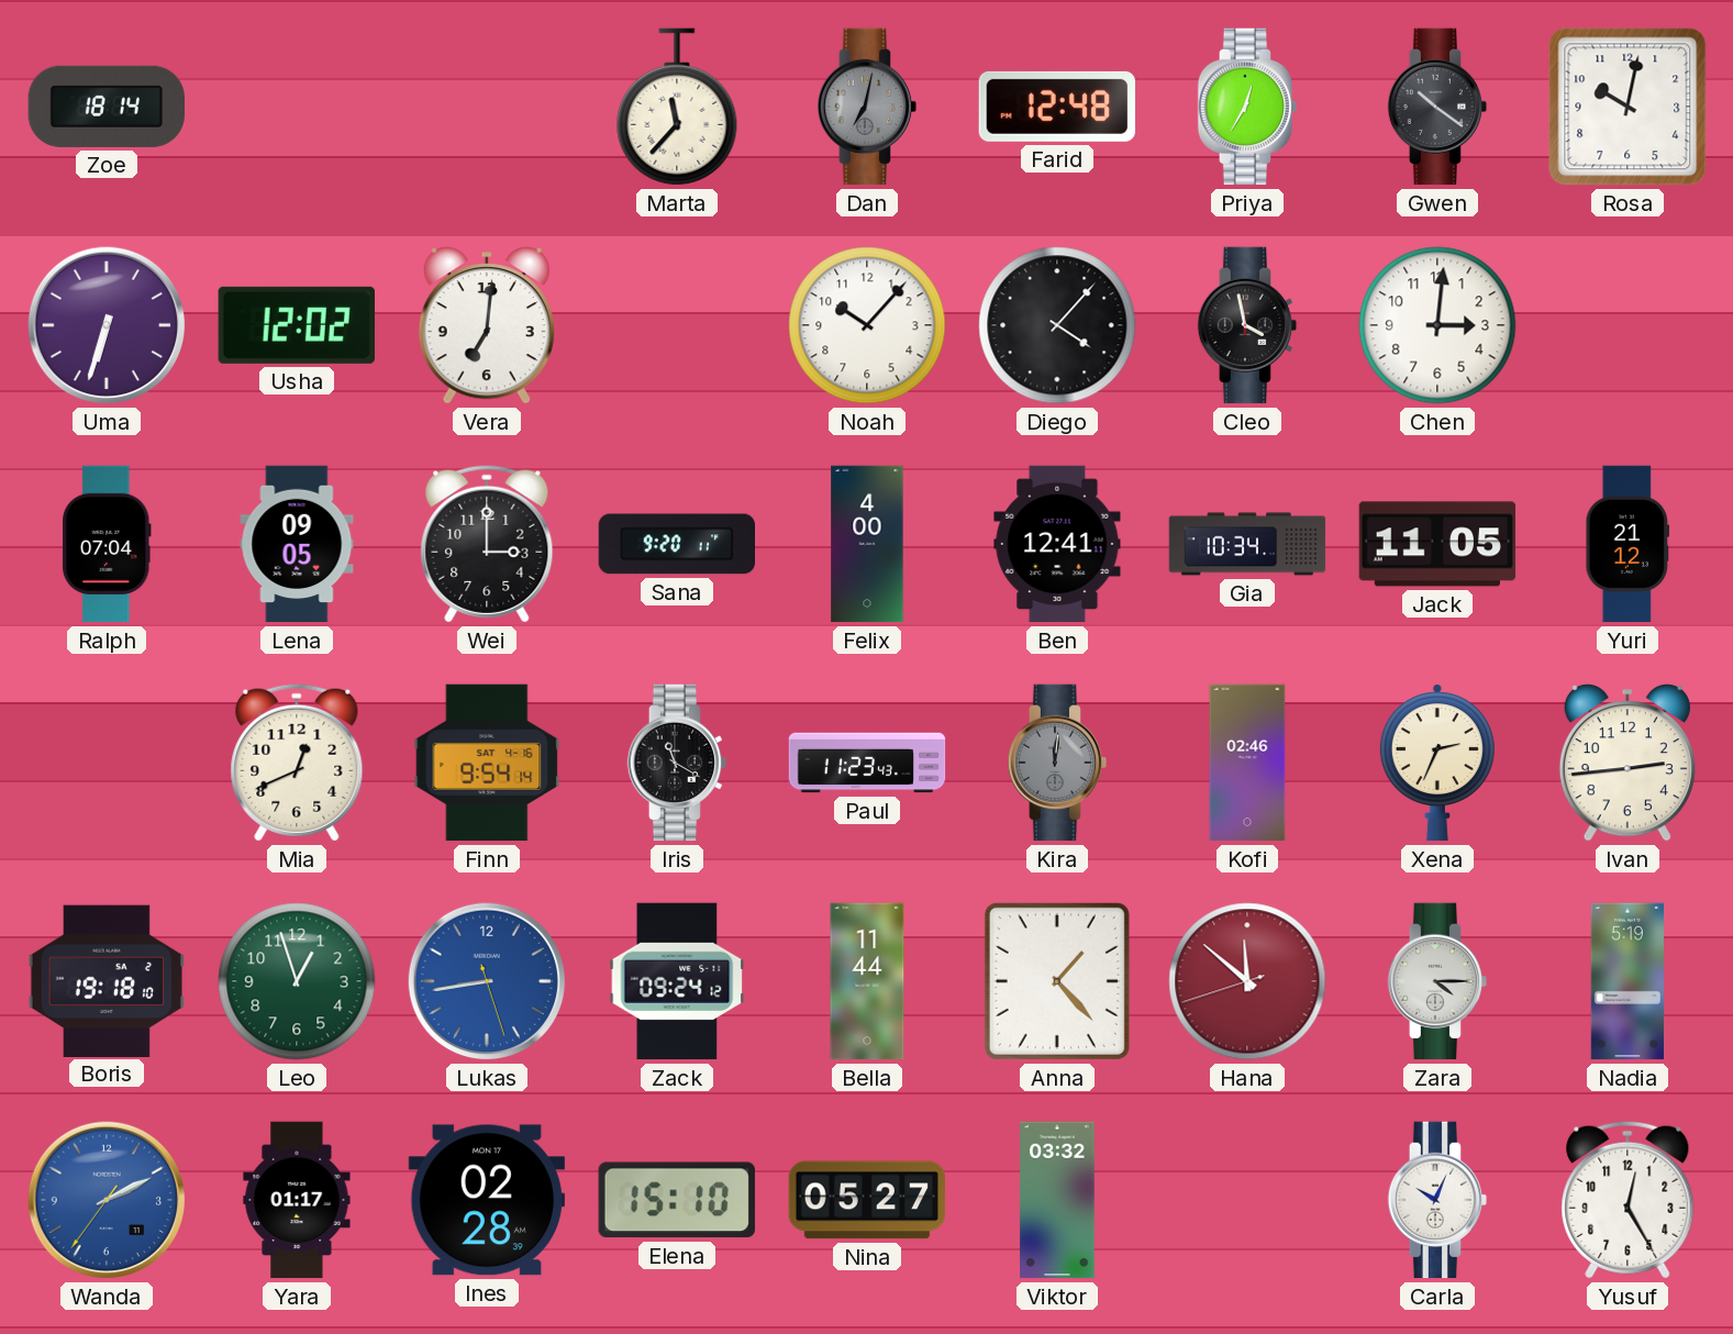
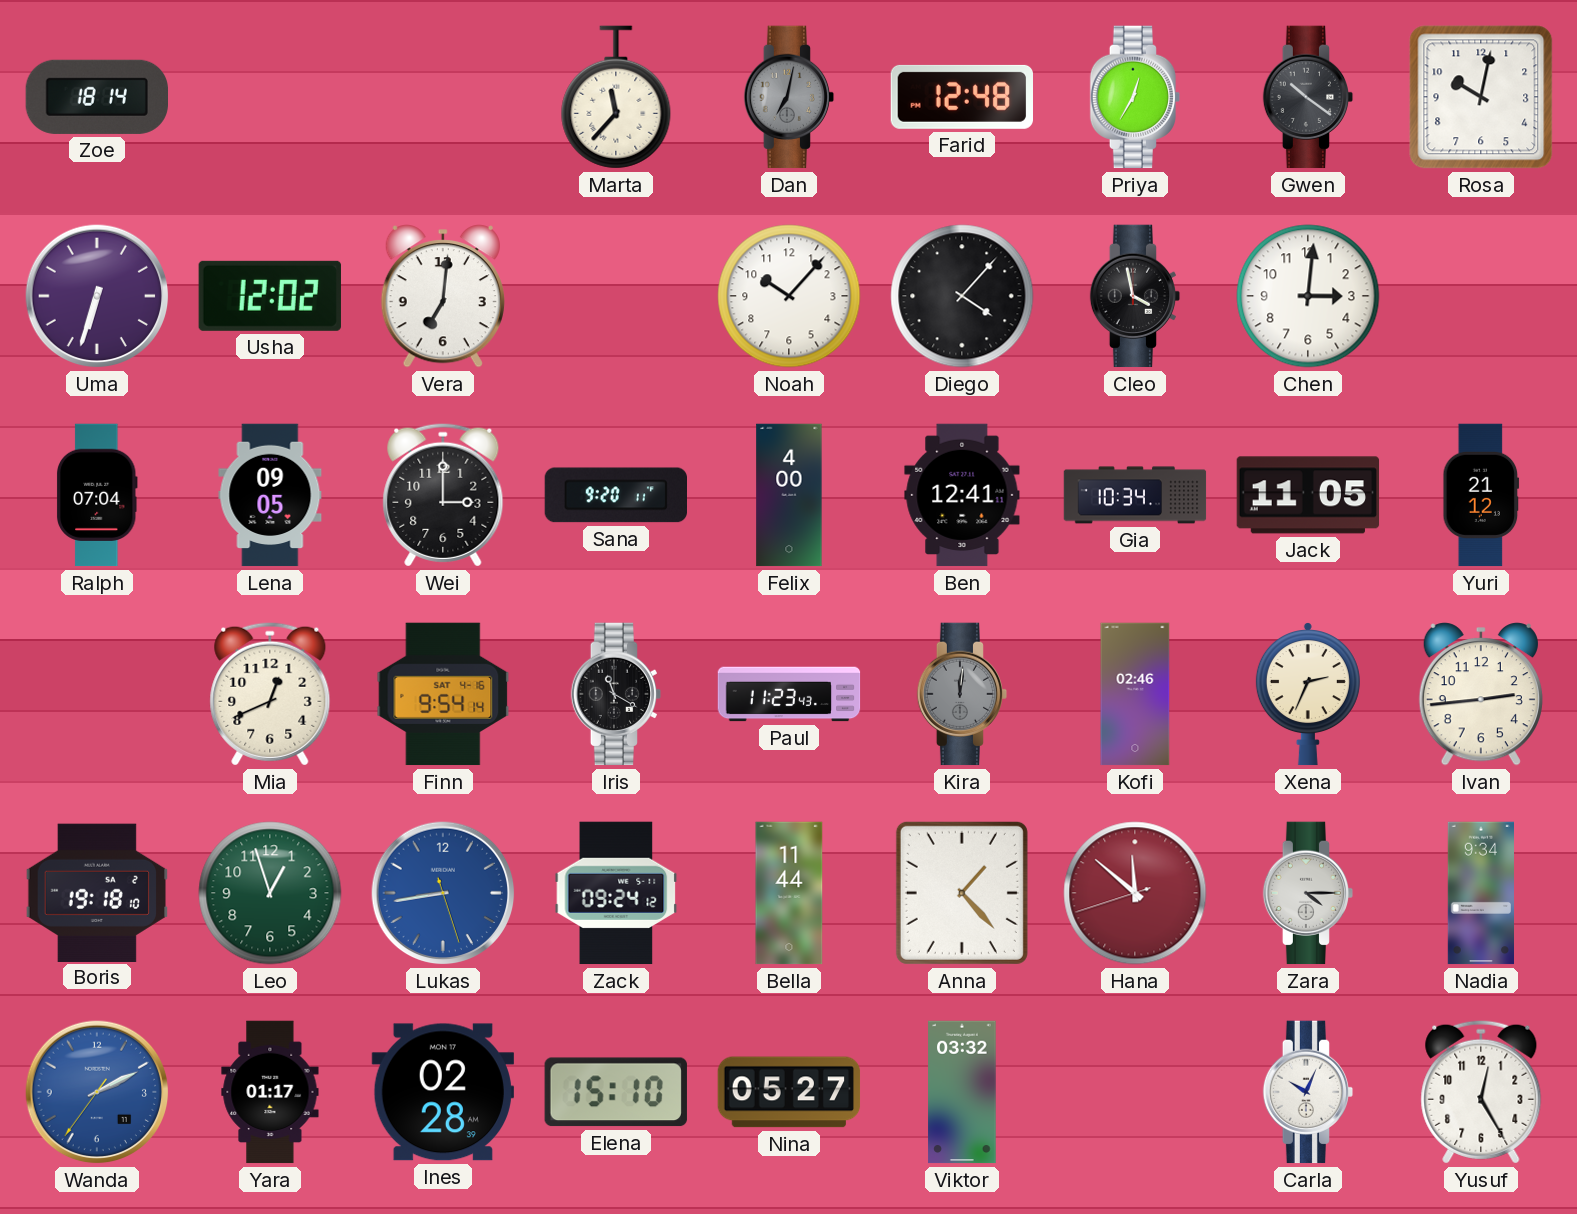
Nadia: 5:19 -> 9:34 (1480, 893)
